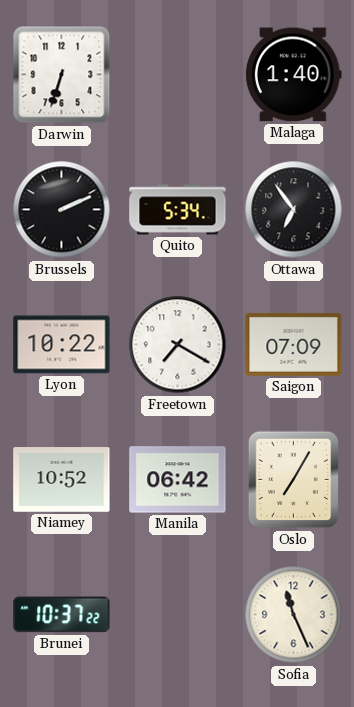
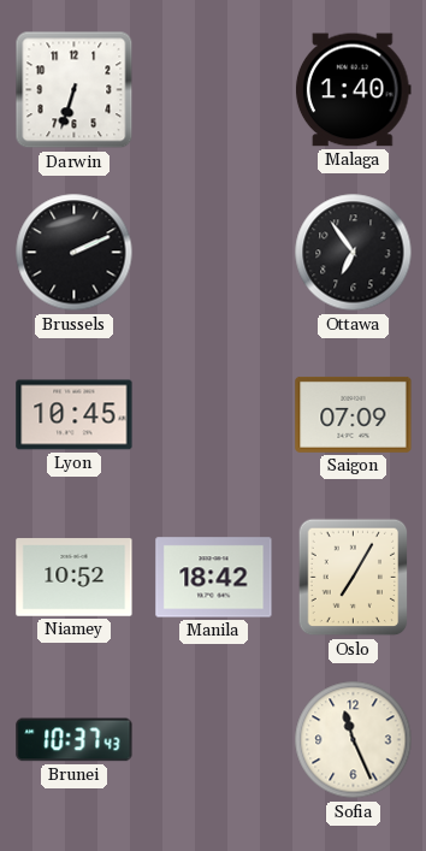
Quito: 5:34 -> none (178, 210)
Lyon: 10:22 -> 10:45 (75, 415)
Freetown: 7:20 -> none (178, 345)
Manila: 06:42 -> 18:42 (214, 578)
Brunei: 10:37:22 -> 10:37:43 (75, 740)
